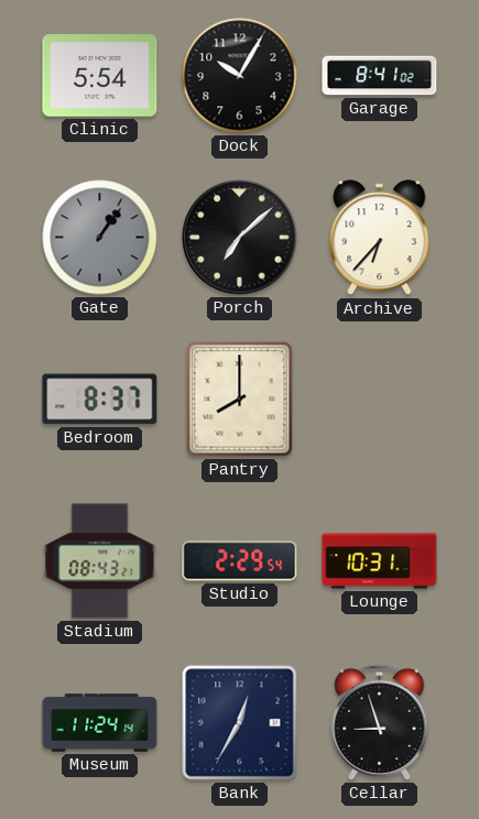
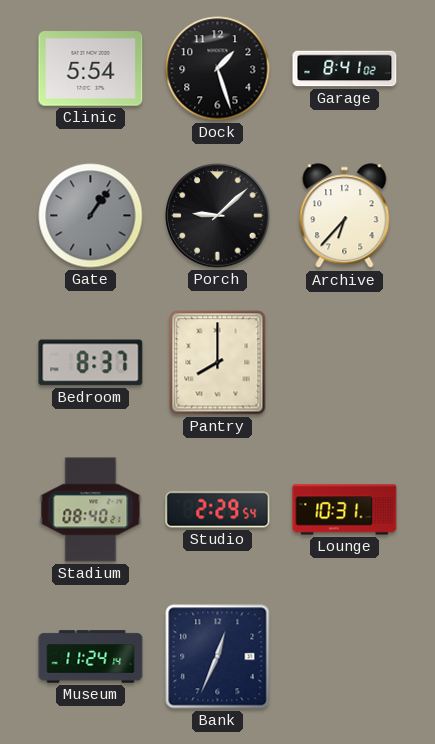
Dock: 10:05 -> 1:27 (218, 69)
Porch: 7:08 -> 9:08 (218, 216)
Stadium: 08:43 -> 08:40 (91, 510)
Bank: 12:35 -> 12:34 (218, 657)
Cellar: 8:57 -> none (380, 722)
